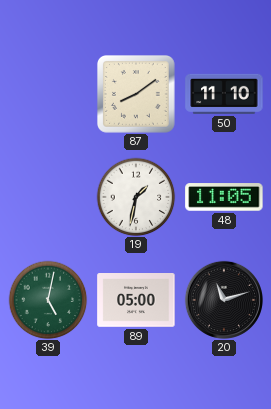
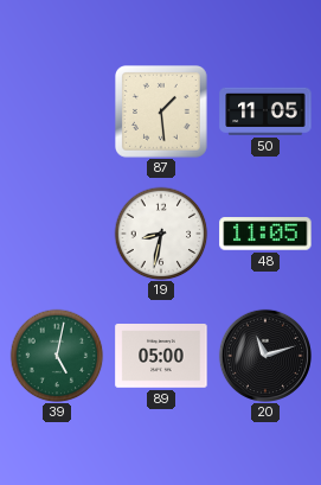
87: 8:09 -> 1:29 (162, 113)
50: 11:10 -> 11:05 (265, 111)
19: 1:32 -> 8:32 (161, 234)
